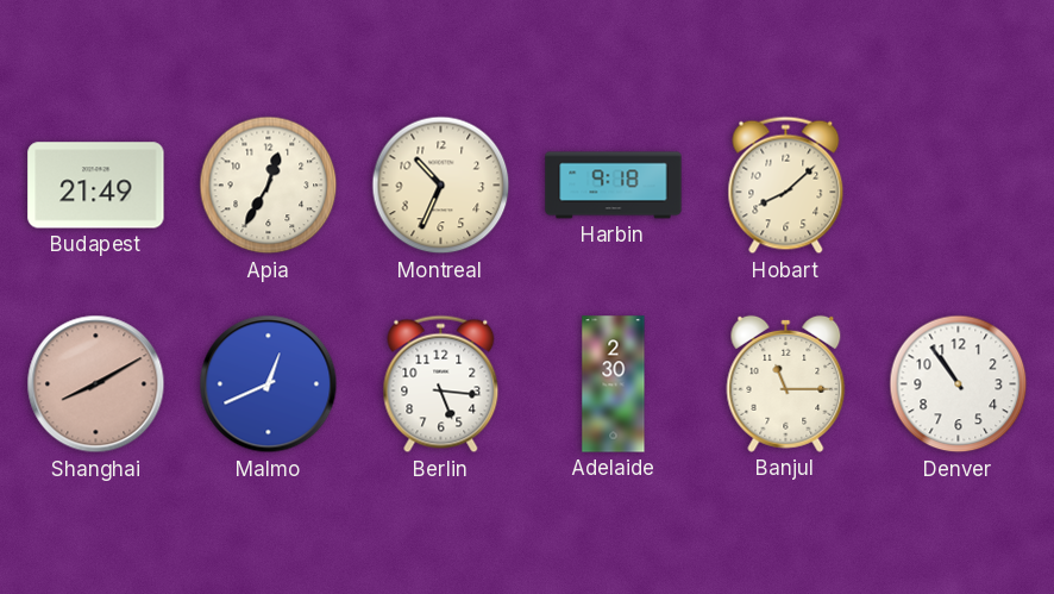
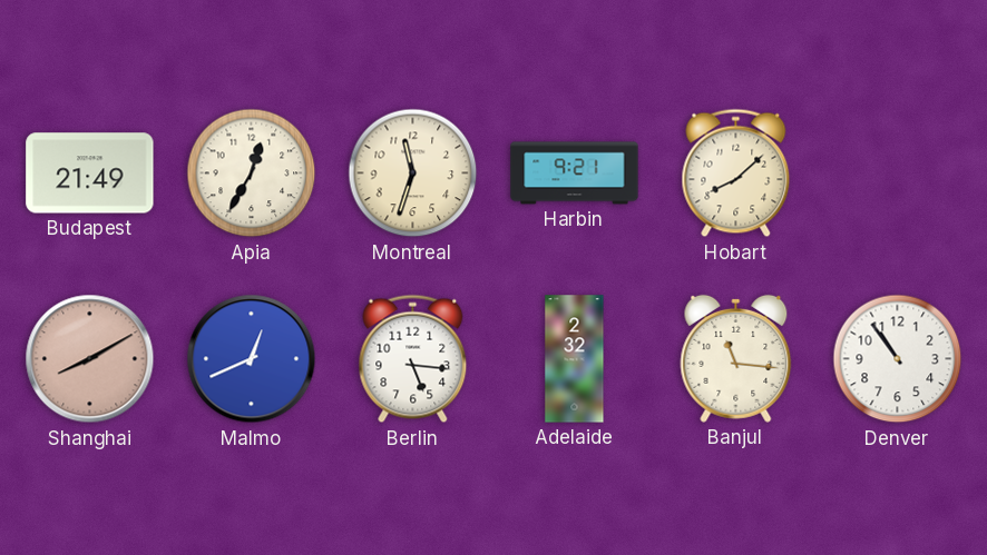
Montreal: 10:34 -> 11:33 (413, 174)
Harbin: 9:18 -> 9:21 (575, 174)
Adelaide: 2:30 -> 2:32 (575, 359)
Banjul: 11:15 -> 11:16 (736, 358)
